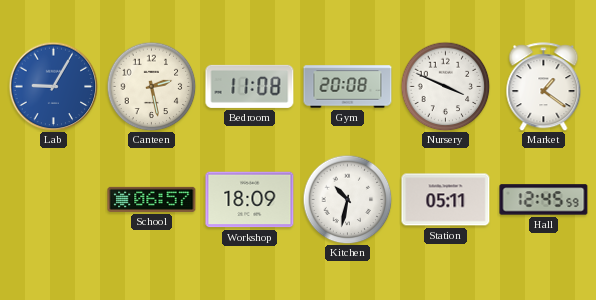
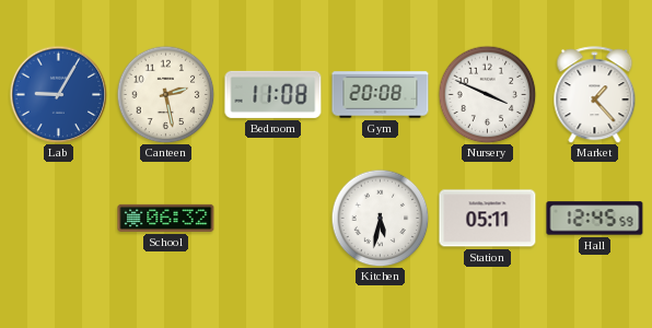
Market: 1:21 -> 1:23 (595, 95)
School: 06:57 -> 06:32 (166, 218)
Workshop: 18:09 -> none (250, 200)
Kitchen: 10:32 -> 5:32 (380, 218)
